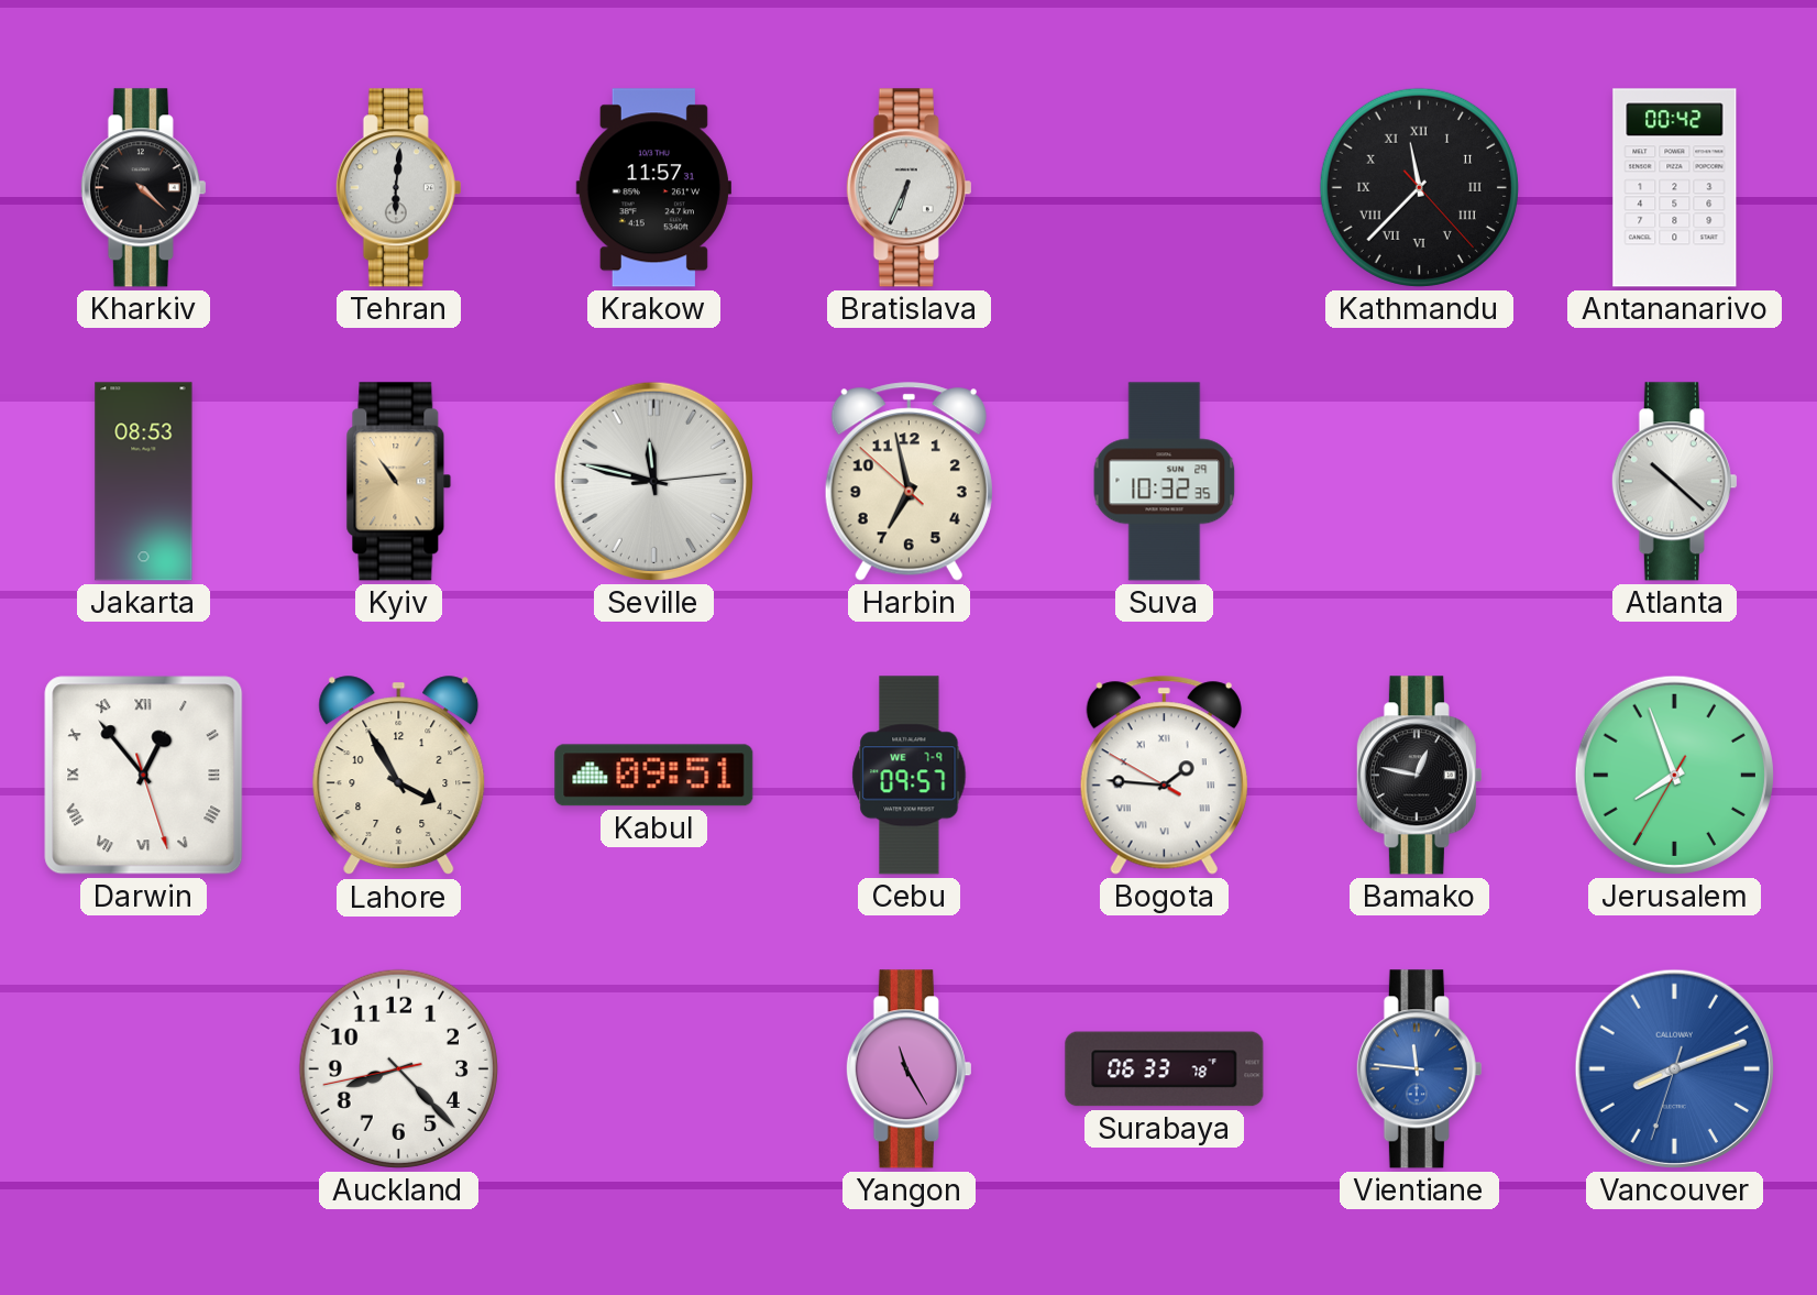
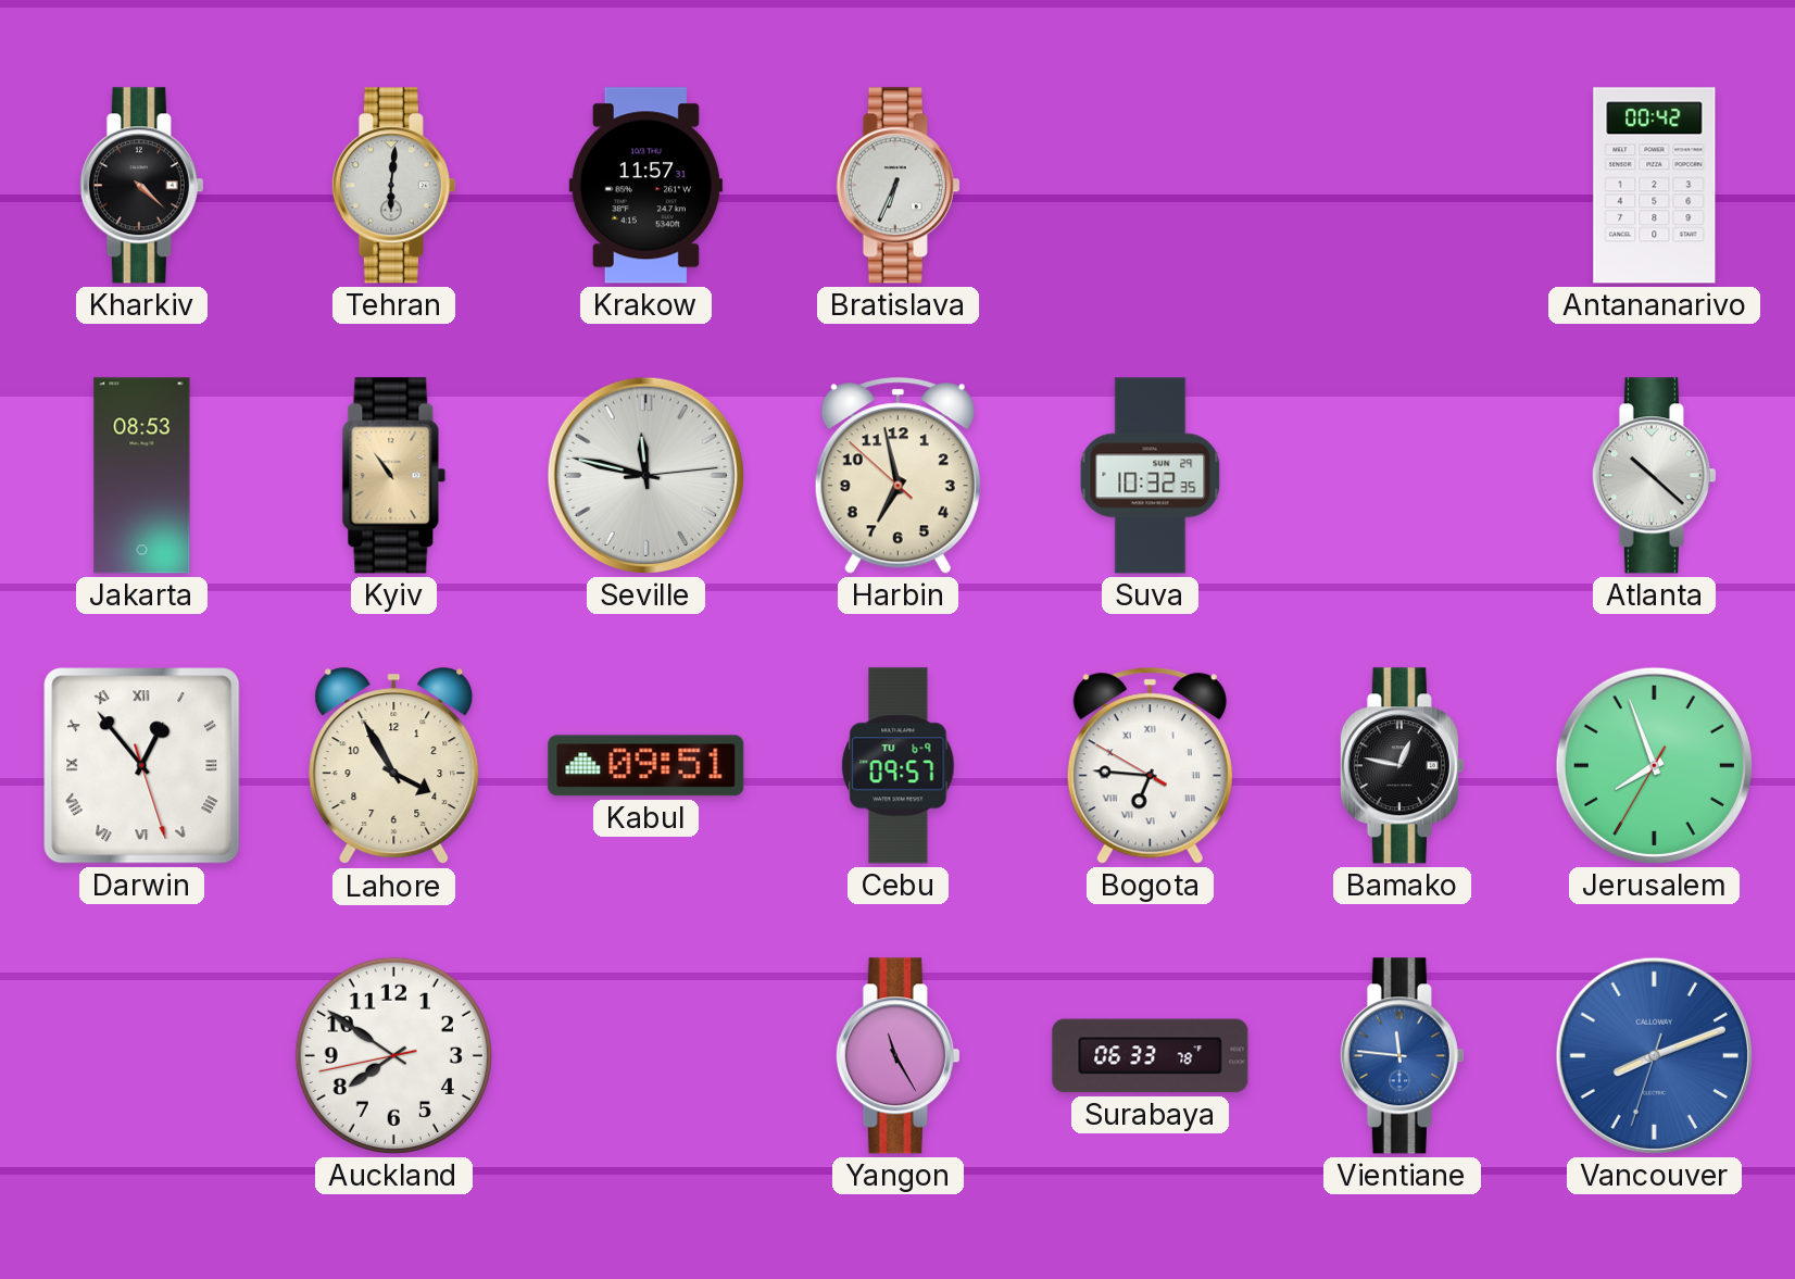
Kathmandu: 11:37 -> none (1419, 187)
Cebu date: WE 7-9 -> TU 6-9 (899, 766)
Bogota: 1:45 -> 6:45 (1150, 766)
Auckland: 8:22 -> 7:50 (393, 1055)
